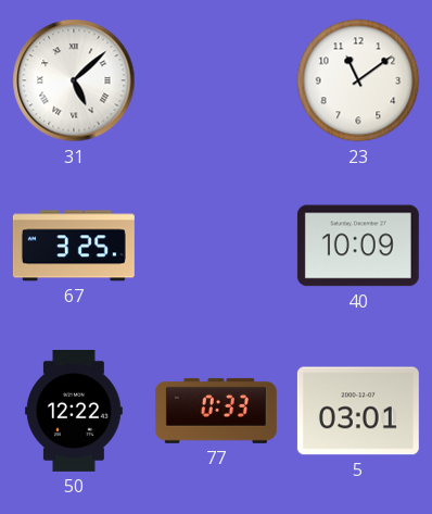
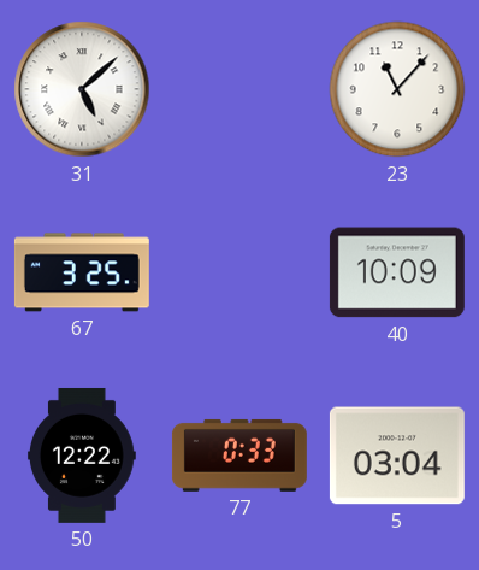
23: 11:09 -> 11:07 (397, 89)
5: 03:01 -> 03:04 (397, 456)
